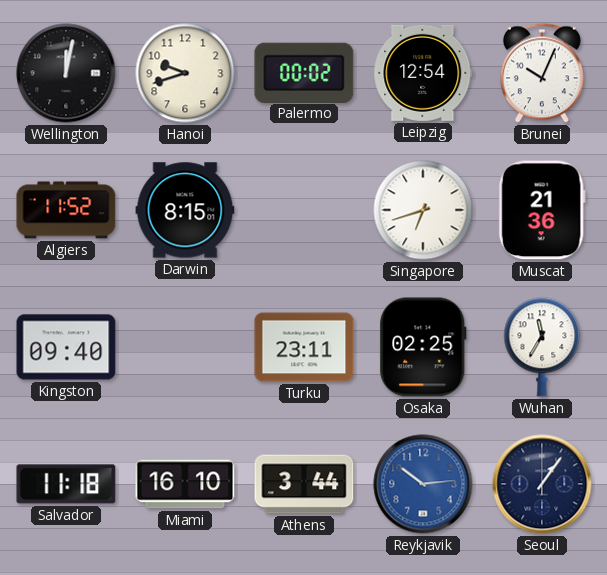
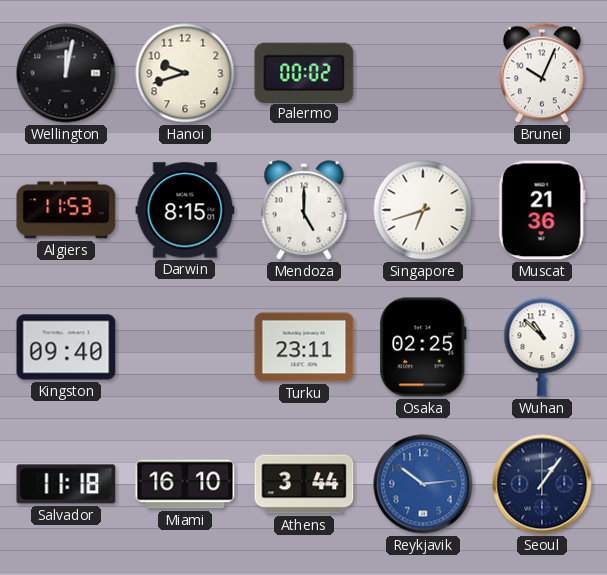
Leipzig: 12:54 -> none (423, 73)
Algiers: 11:52 -> 11:53 (66, 210)
Mendoza: none -> 5:00 (304, 210)
Wuhan: 11:35 -> 10:52 (542, 347)
